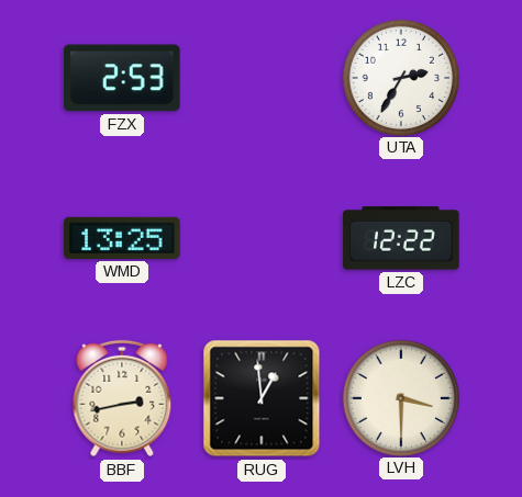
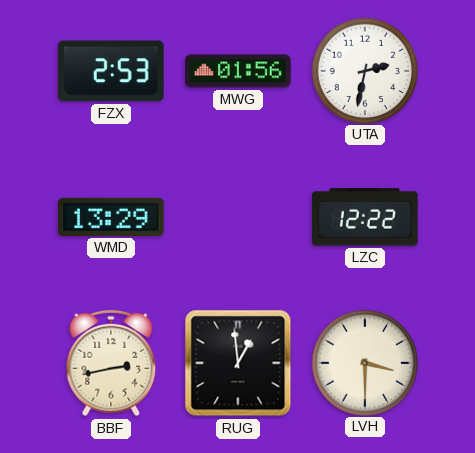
MWG: none -> 01:56 (238, 71)
UTA: 2:35 -> 2:32 (364, 70)
WMD: 13:25 -> 13:29 (111, 217)
